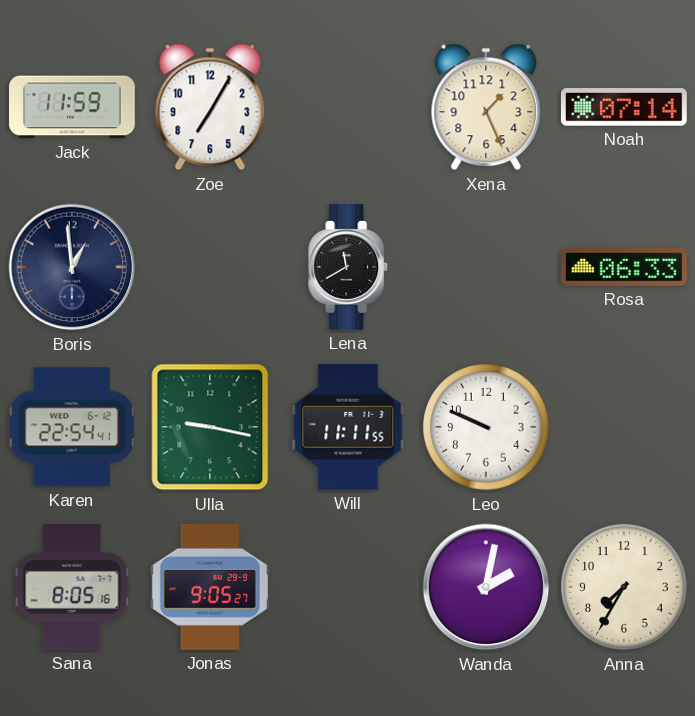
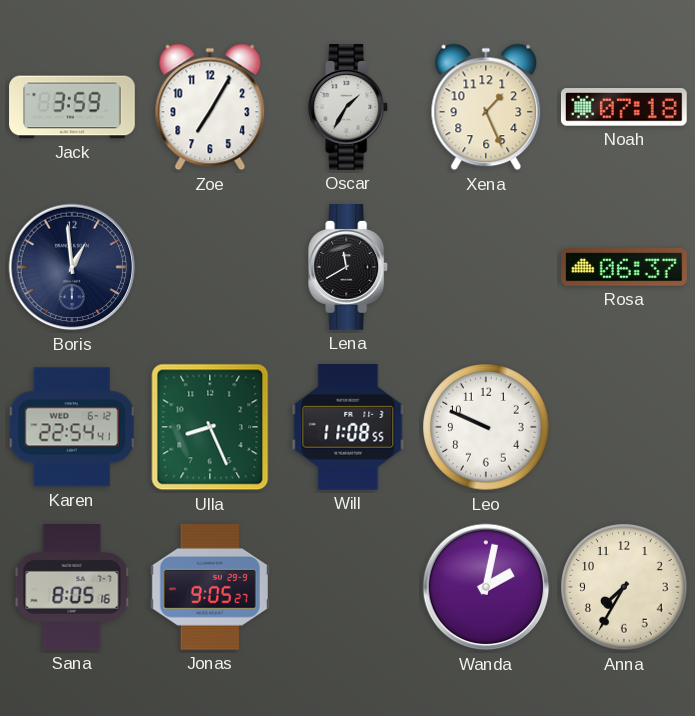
Jack: 11:59 -> 3:59 (72, 107)
Oscar: none -> 1:35 (349, 108)
Noah: 07:14 -> 07:18 (624, 108)
Rosa: 06:33 -> 06:37 (625, 268)
Ulla: 9:17 -> 8:26 (210, 427)
Will: 11:11 -> 11:08 (348, 427)
